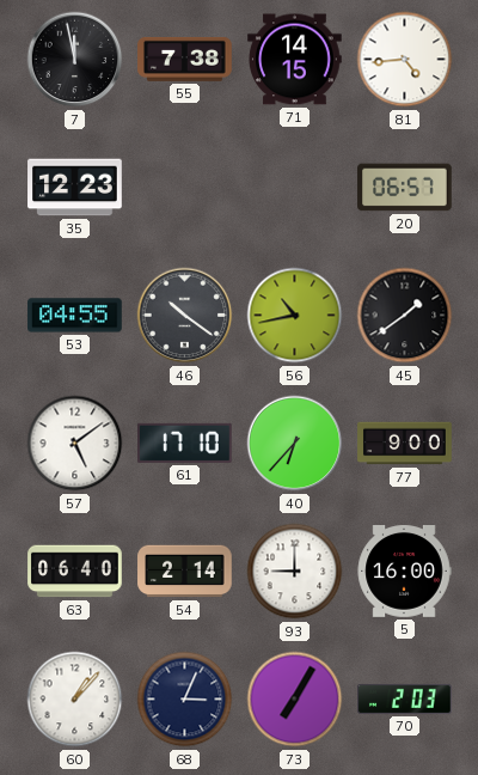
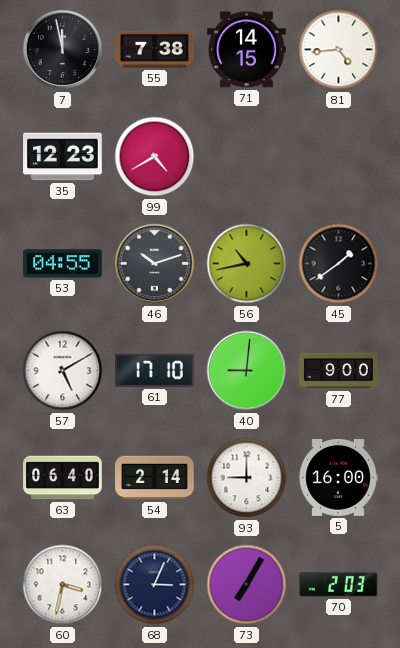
99: none -> 4:40 (155, 157)
20: 06:57 -> none (405, 188)
46: 10:21 -> 10:12 (155, 264)
57: 5:09 -> 5:10 (63, 371)
40: 6:37 -> 9:01 (247, 371)
60: 1:07 -> 3:32 (63, 585)
